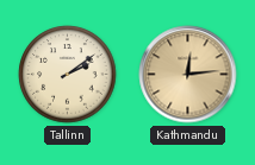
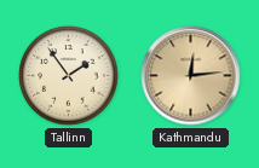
Tallinn: 2:09 -> 1:54 (69, 76)
